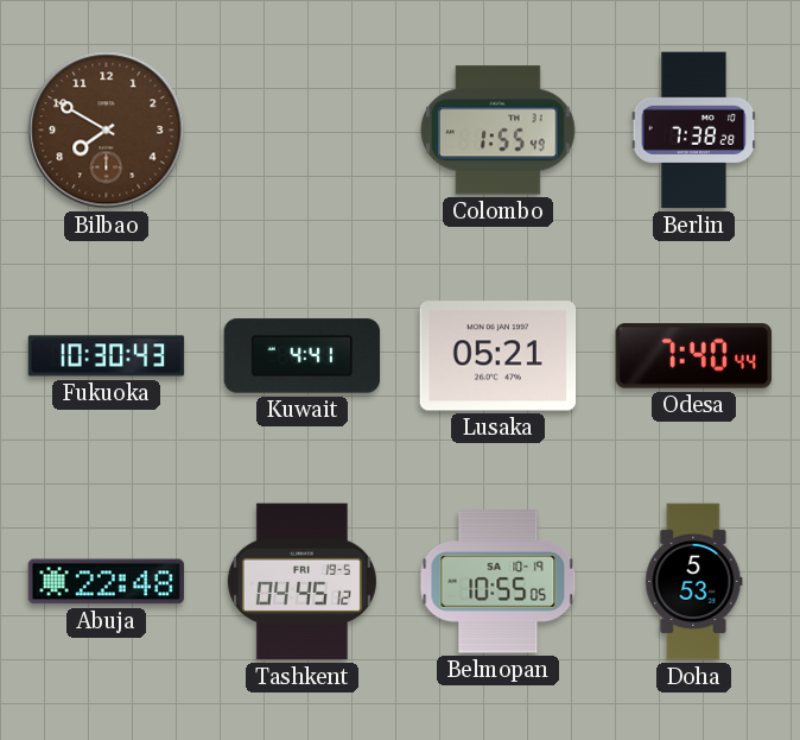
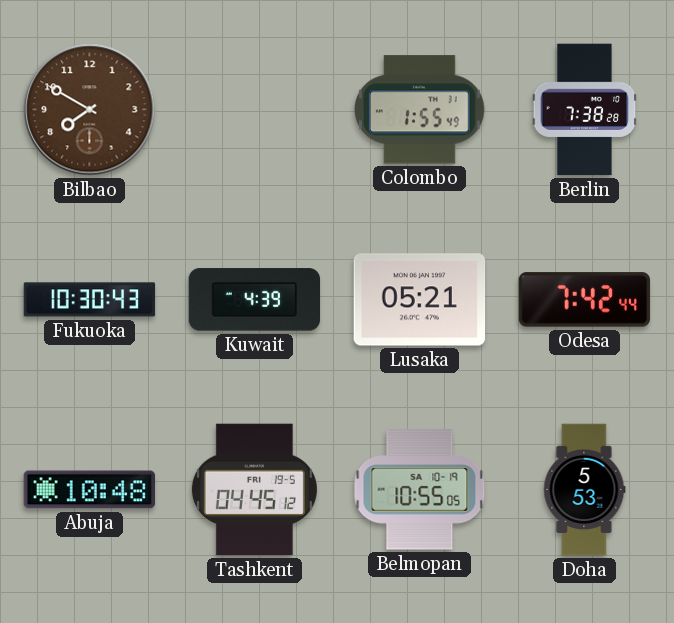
Kuwait: 4:41 -> 4:39 (255, 300)
Odesa: 7:40 -> 7:42 (585, 300)
Abuja: 22:48 -> 10:48 (90, 490)
